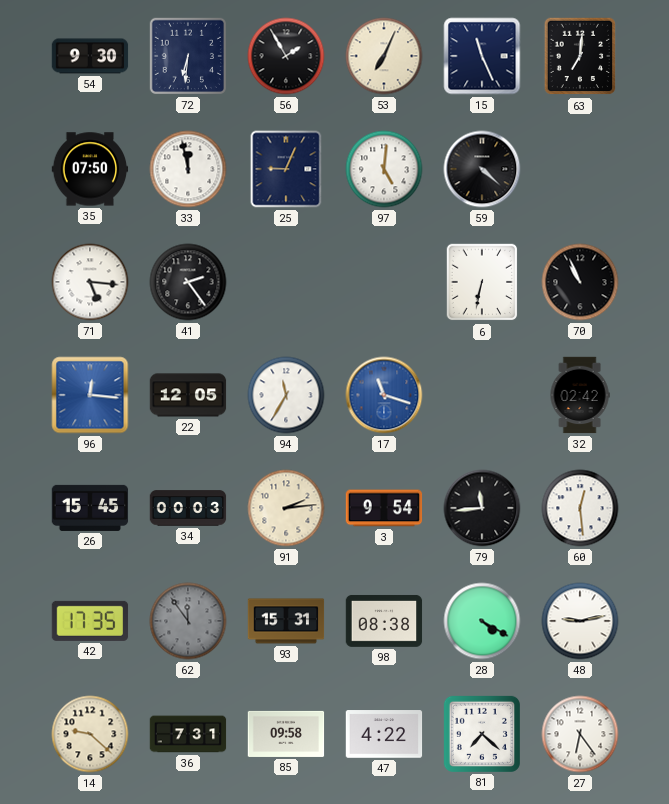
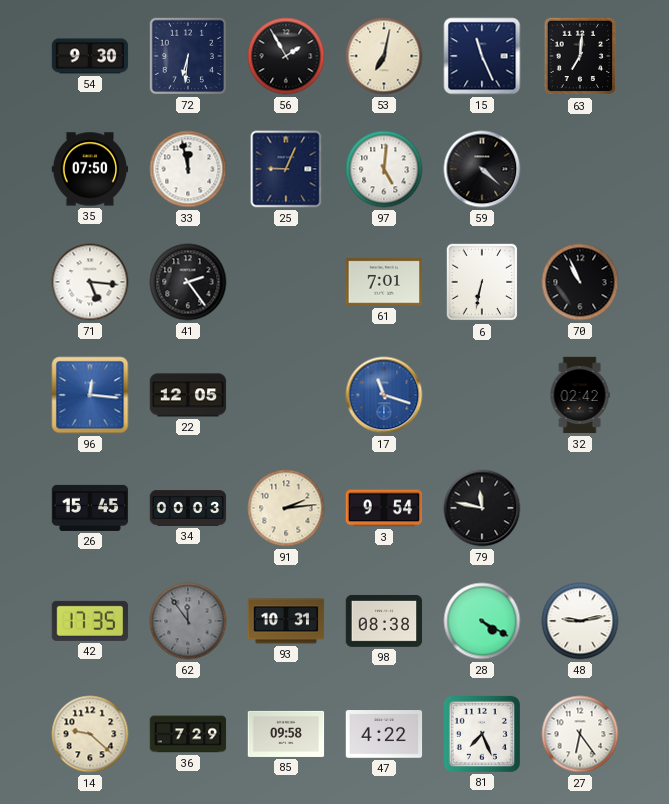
53: 7:04 -> 7:02 (384, 56)
61: none -> 7:01 (384, 282)
94: 11:35 -> none (286, 395)
79: 11:44 -> 11:47 (482, 508)
60: 12:29 -> none (580, 508)
93: 15:31 -> 10:31 (286, 621)
36: 7:31 -> 7:29 (188, 734)
81: 7:22 -> 7:26 (482, 734)
